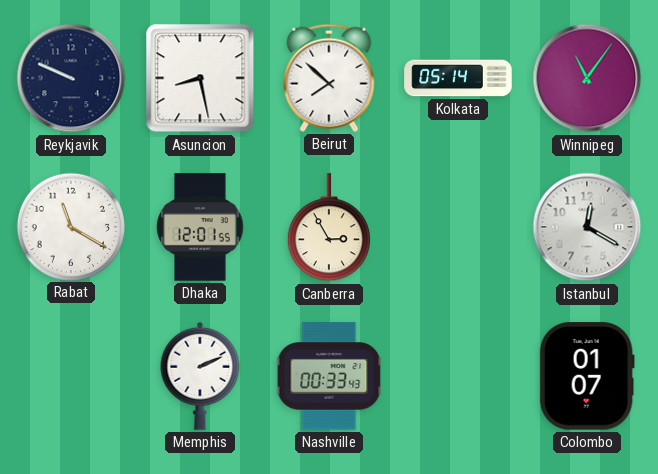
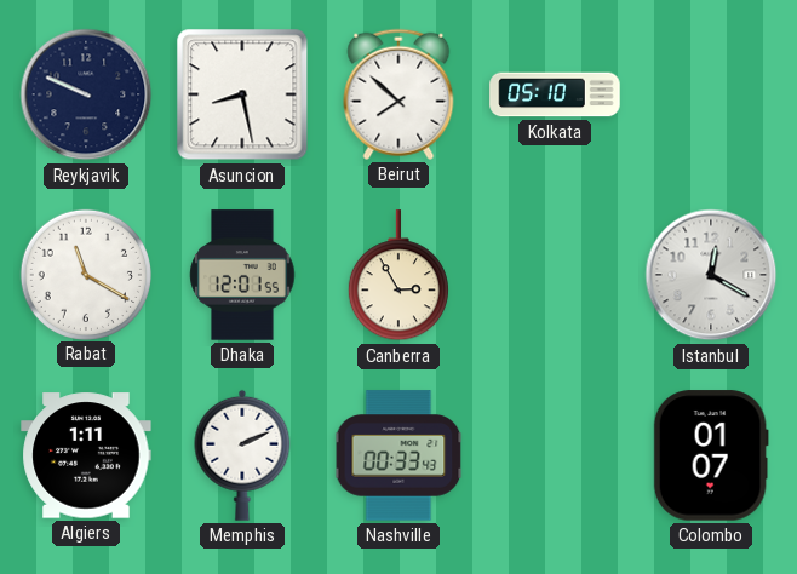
Kolkata: 05:14 -> 05:10 (555, 94)
Winnipeg: 11:06 -> none (587, 78)
Algiers: none -> 1:11 (86, 455)
